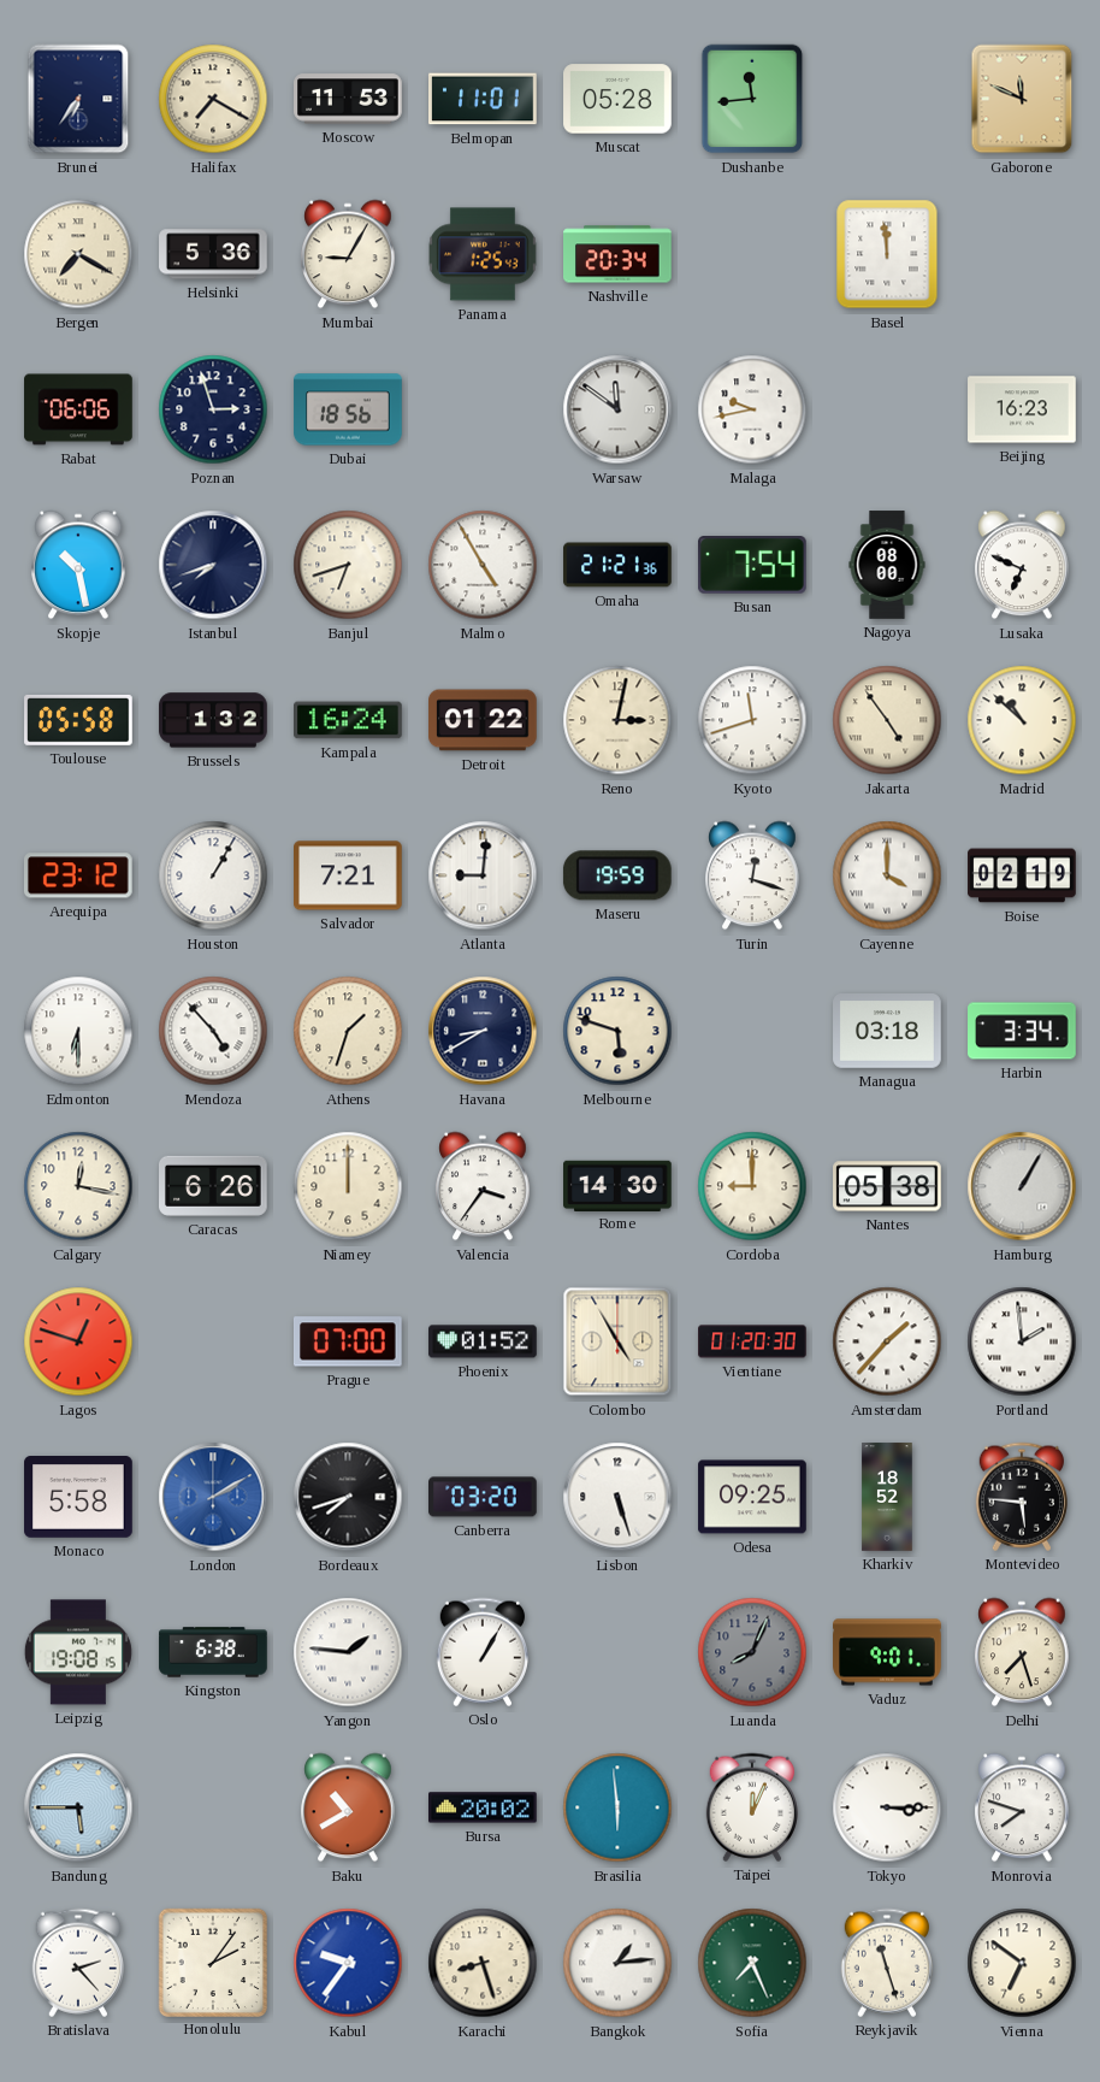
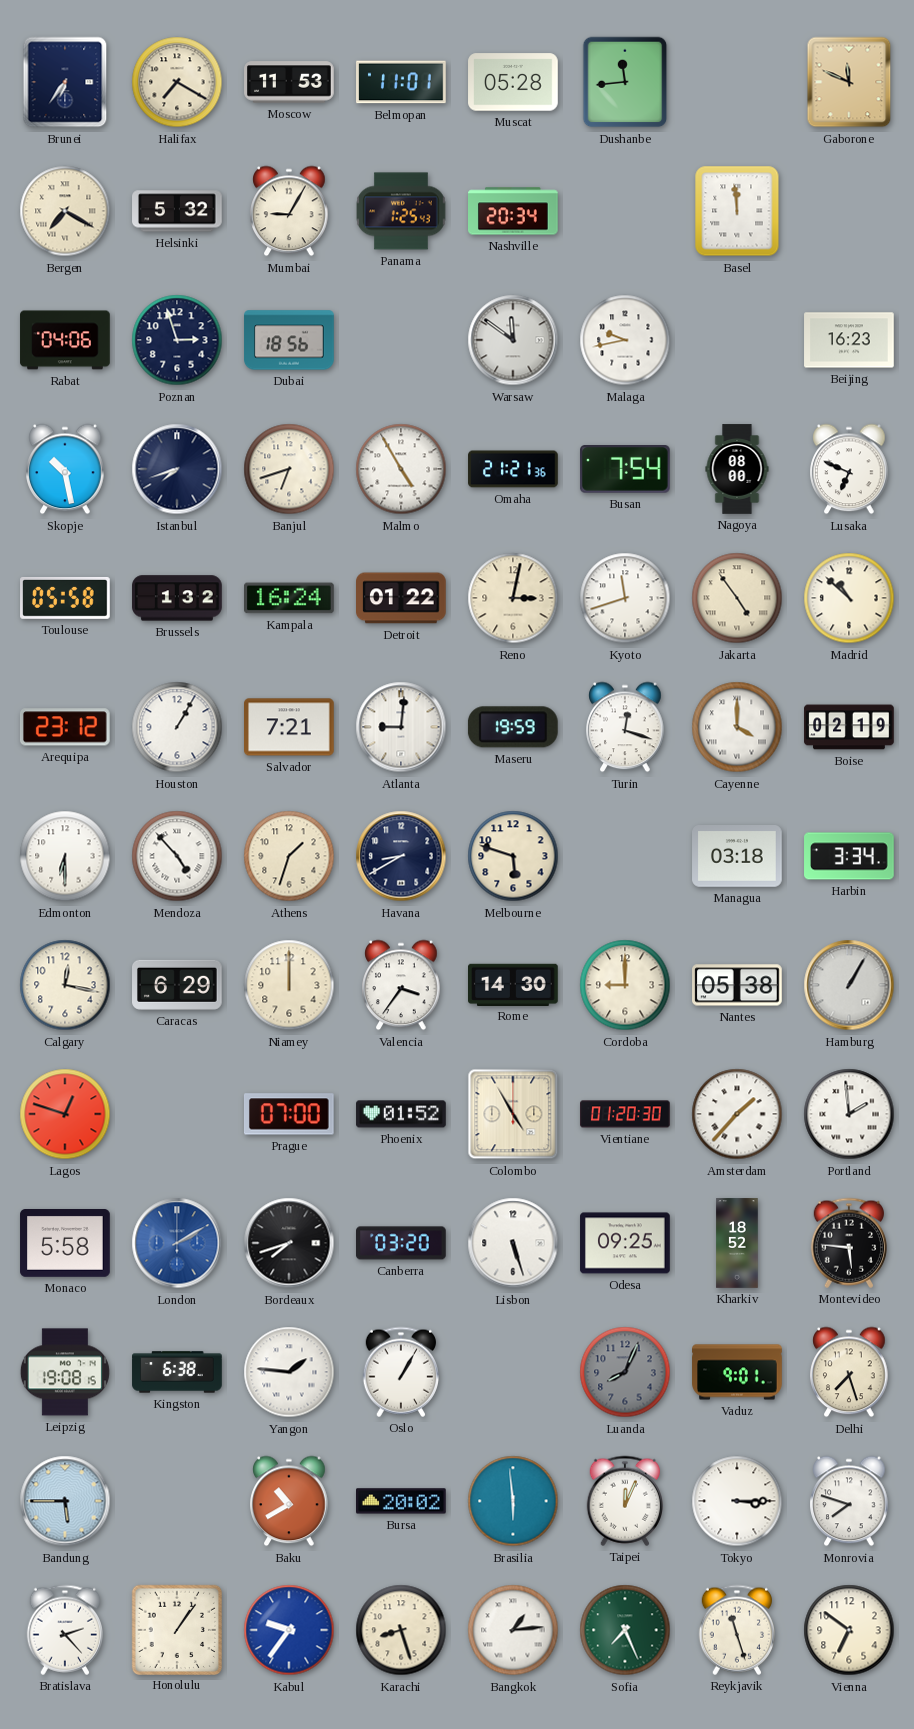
Helsinki: 5:36 -> 5:32 (177, 211)
Rabat: 06:06 -> 04:06 (65, 340)
Caracas: 6:26 -> 6:29 (178, 985)
Honolulu: 2:06 -> 1:06 (176, 1629)
